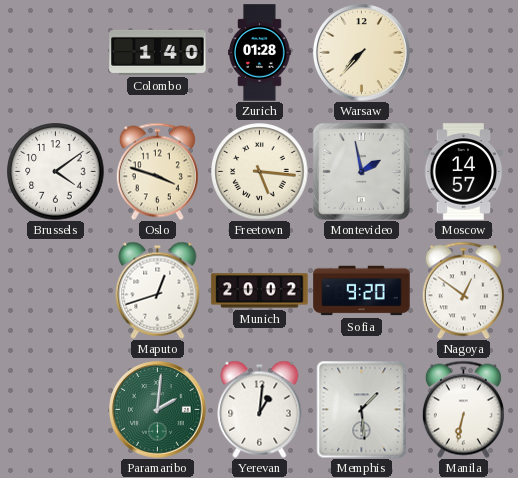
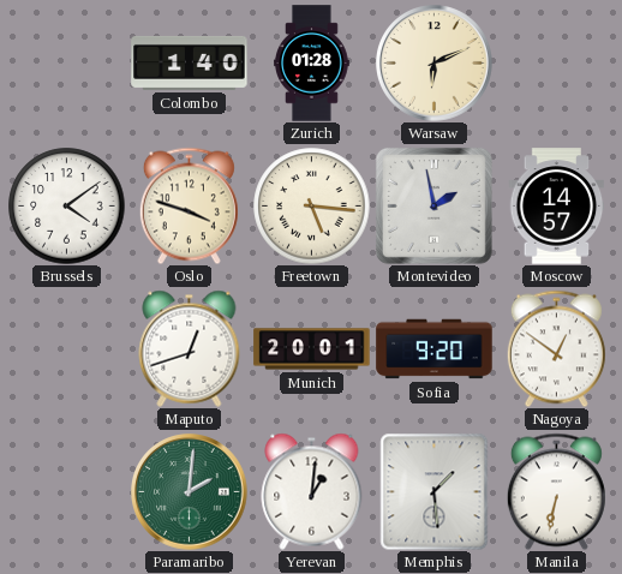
Warsaw: 7:37 -> 6:11 (435, 64)
Munich: 20:02 -> 20:01 (312, 349)
